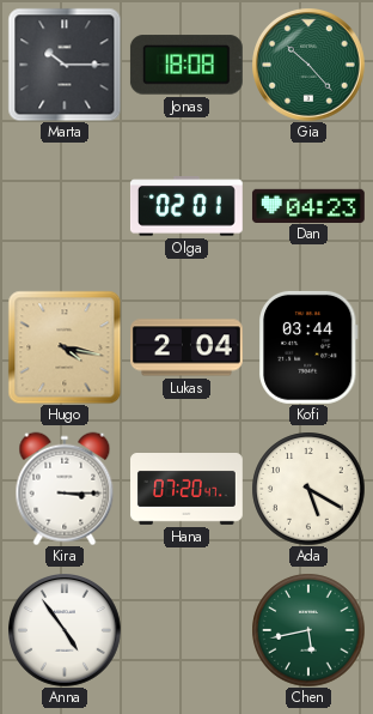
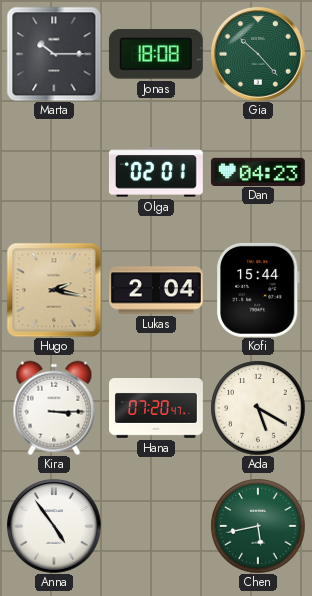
Hugo: 4:17 -> 2:17 (54, 290)
Kofi: 03:44 -> 15:44 (259, 290)
